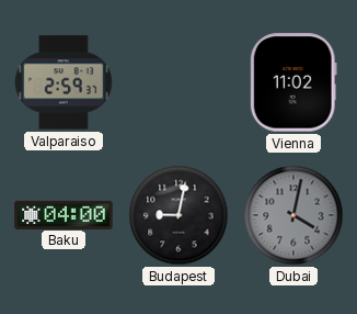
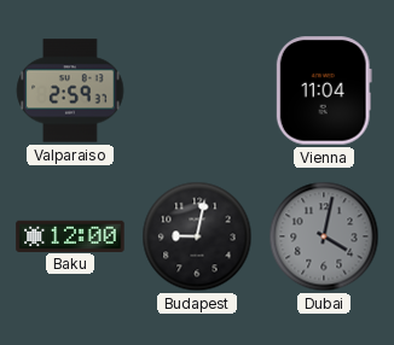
Vienna: 11:02 -> 11:04 (324, 90)
Baku: 04:00 -> 12:00 (70, 235)
